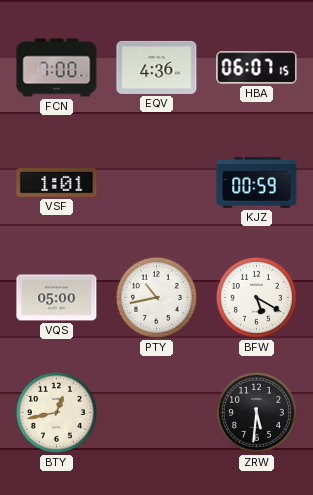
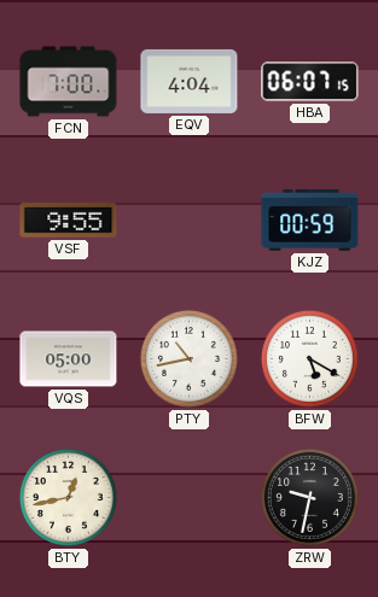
EQV: 4:36 -> 4:04 (190, 81)
VSF: 1:01 -> 9:55 (69, 221)
ZRW: 5:31 -> 9:32 (309, 497)
